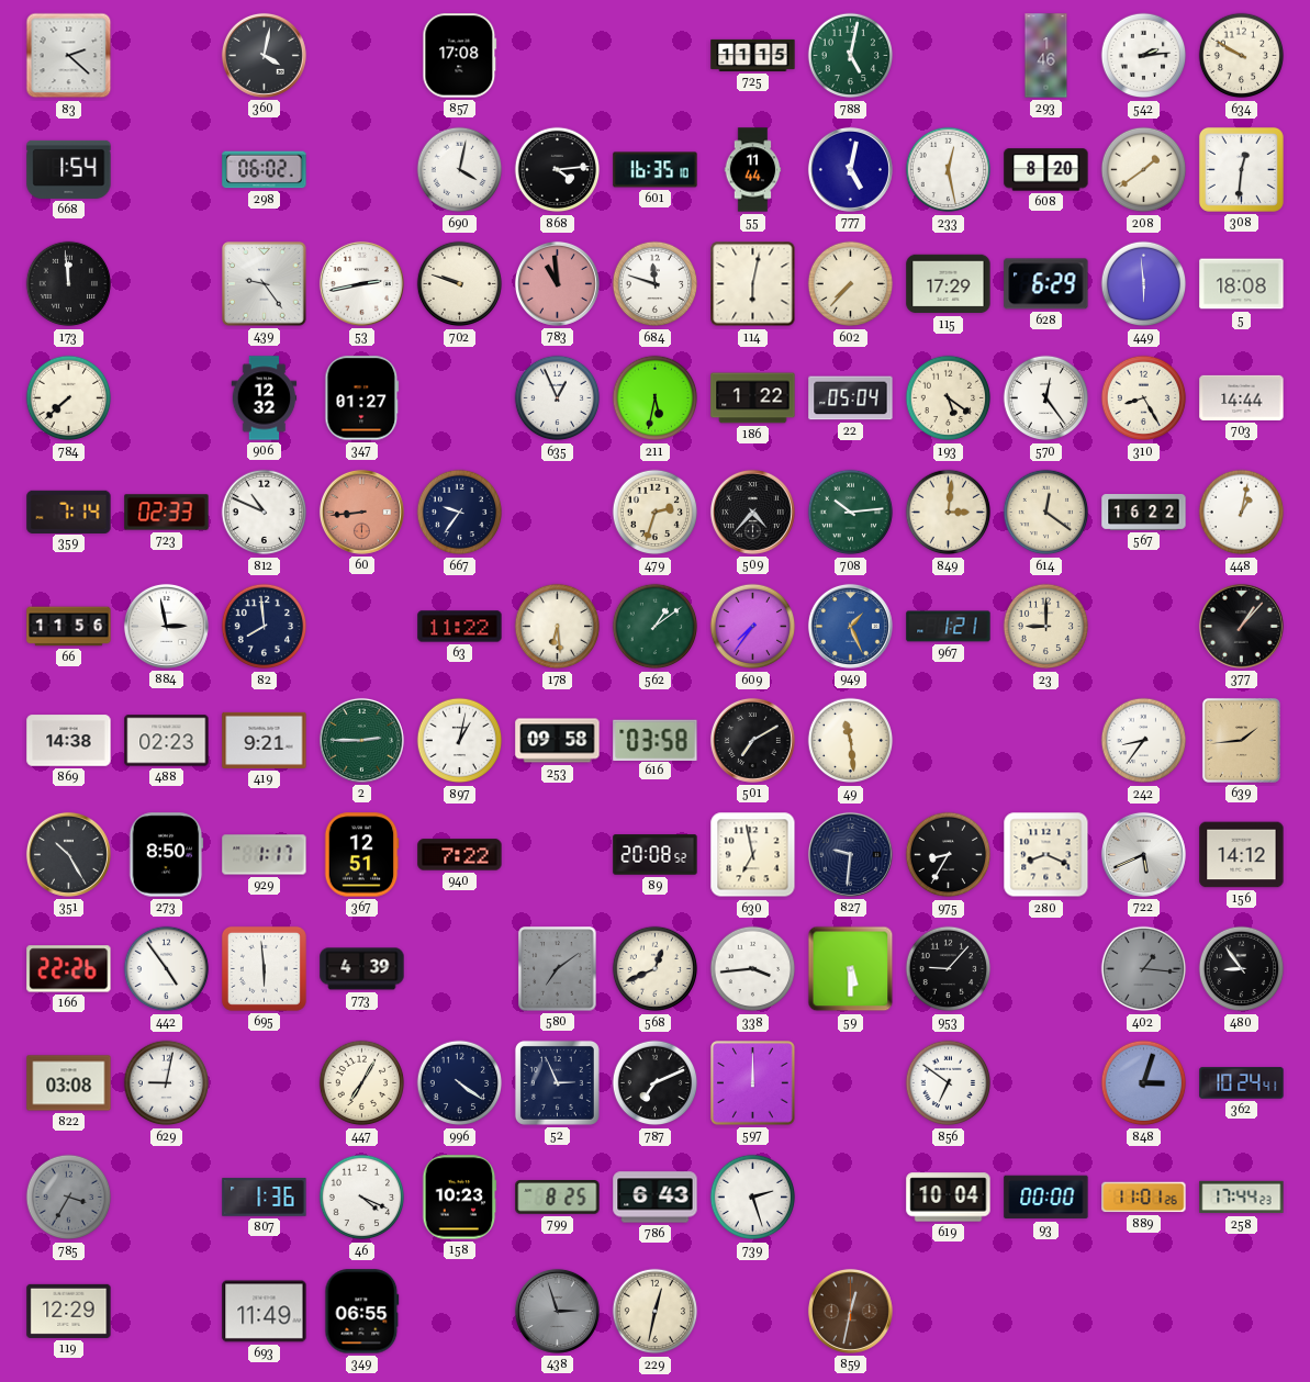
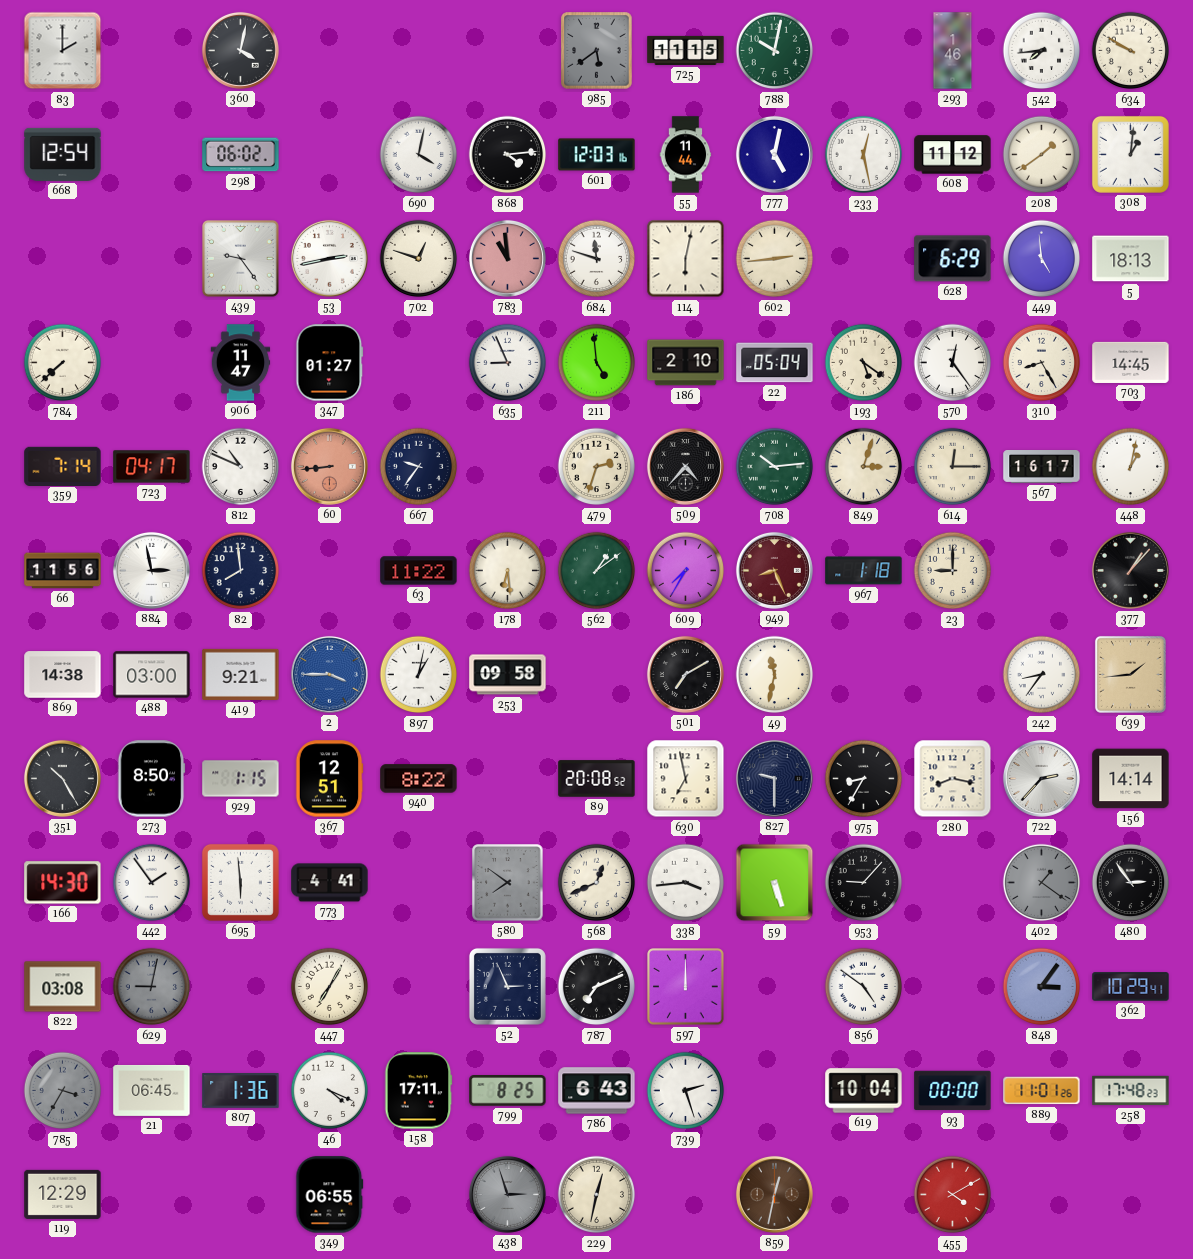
83: 2:22 -> 2:00 (63, 51)
857: 17:08 -> none (460, 56)
985: none -> 5:39 (597, 51)
788: 5:02 -> 10:02 (775, 51)
542: 2:14 -> 7:44 (1042, 51)
668: 1:54 -> 12:54 (63, 154)
601: 16:35 -> 12:03 (597, 155)
608: 8:20 -> 11:12 (953, 155)
308: 12:31 -> 1:01 (1130, 154)
173: 11:59 -> none (69, 284)
702: 9:48 -> 12:48 (419, 259)
602: 7:37 -> 2:44 (775, 259)
115: 17:29 -> none (949, 284)
449: 5:59 -> 4:59 (1042, 259)
5: 18:08 -> 18:13 (1131, 259)
906: 12:32 -> 11:47 (241, 363)
635: 12:56 -> 8:56 (508, 363)
211: 5:32 -> 4:59 (597, 363)
186: 1:22 -> 2:10 (686, 363)
703: 14:44 -> 14:45 (1131, 362)
723: 02:33 -> 04:17 (152, 467)
849: 3:01 -> 3:03 (864, 467)
614: 12:21 -> 12:15 (953, 467)
567: 16:22 -> 16:17 (1042, 467)
609: 7:36 -> 7:35 (686, 571)
949: 1:26 -> 8:26 (774, 570)
949 dial: blue -> burgundy (774, 570)
967: 1:21 -> 1:18 (864, 571)
488: 02:23 -> 03:00 (152, 675)
2: 2:45 -> 3:45 (329, 674)
2 dial: green -> blue (329, 674)
616: 03:58 -> none (656, 740)
49: 11:29 -> 11:32 (775, 675)
929: 1:17 -> 1:15 (241, 779)
940: 7:22 -> 8:22 (419, 779)
827: 9:31 -> 9:30 (774, 778)
280: 8:19 -> 8:17 (953, 779)
722: 5:41 -> 2:37 (1041, 778)
156: 14:12 -> 14:14 (1131, 779)
166: 22:26 -> 14:30 (63, 883)
442: 4:54 -> 1:54 (152, 883)
773: 4:39 -> 4:41 (330, 883)
580: 7:09 -> 7:51 (508, 883)
59: 5:30 -> 5:27 (775, 883)
402: 1:16 -> 1:21 (1042, 883)
480: 8:54 -> 2:54 (1131, 883)
629 dial: white -> grey (152, 987)
996: 4:21 -> none (460, 1083)
856: 6:51 -> 4:51 (864, 987)
848: 3:03 -> 3:06 (1042, 987)
362: 10:24 -> 10:29 (1131, 987)
21: none -> 06:45 (152, 1090)
158: 10:23 -> 17:11 (418, 1091)
258: 17:44 -> 17:48 (1131, 1091)
693: 11:49 -> none (265, 1312)
455: none -> 4:10 (953, 1195)
